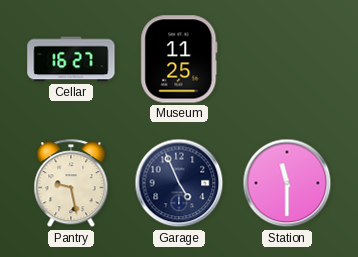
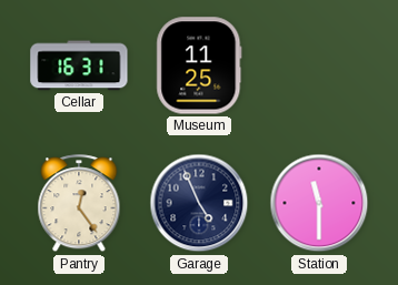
Cellar: 16:27 -> 16:31 (79, 65)
Pantry: 9:28 -> 12:24 (79, 204)
